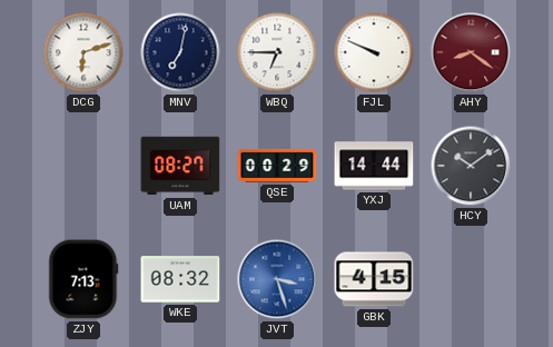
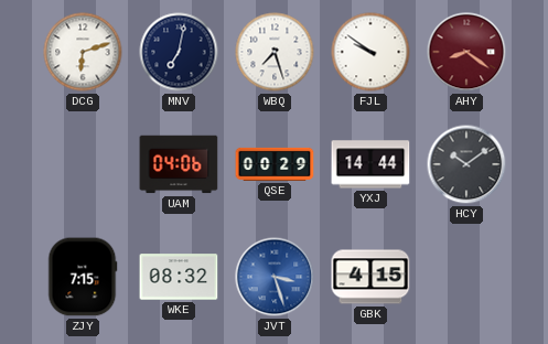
WBQ: 6:45 -> 7:27 (275, 52)
FJL: 9:49 -> 9:51 (370, 52)
UAM: 08:27 -> 04:06 (179, 164)
ZJY: 7:13 -> 7:15 (83, 277)
